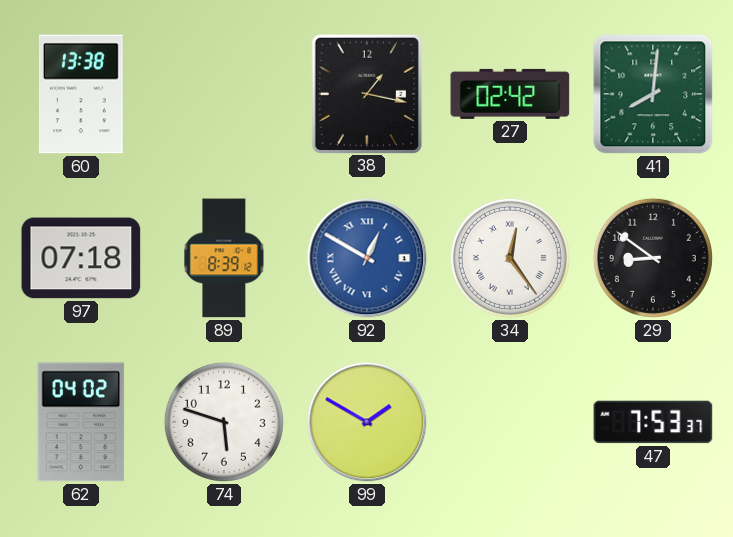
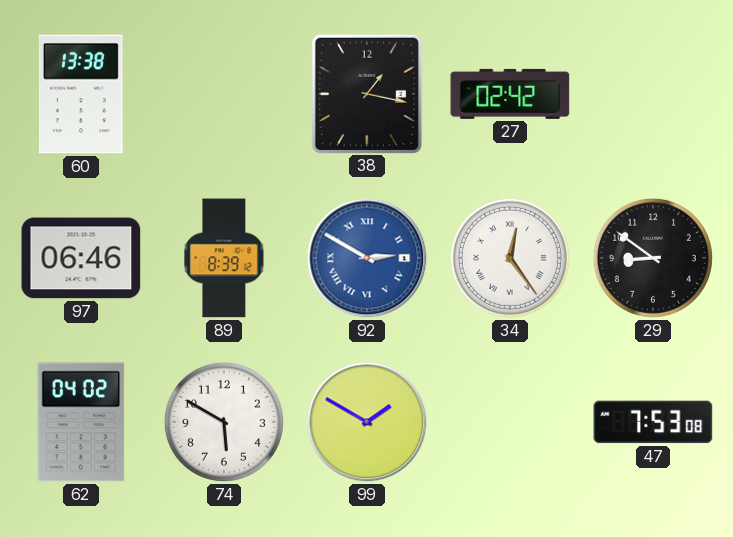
41: 8:01 -> none (653, 94)
97: 07:18 -> 06:46 (81, 258)
92: 12:50 -> 2:50 (367, 258)
74: 5:48 -> 5:50 (224, 422)
47: 7:53:37 -> 7:53:08 (653, 422)
